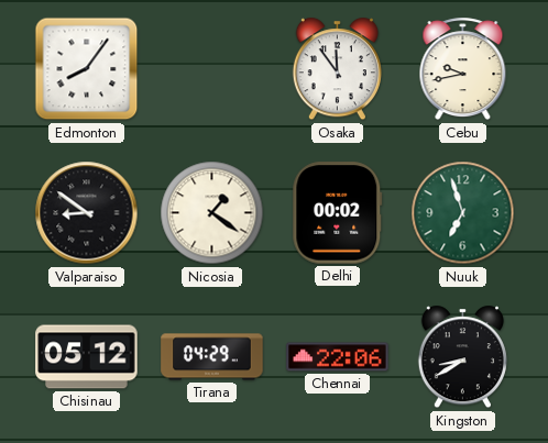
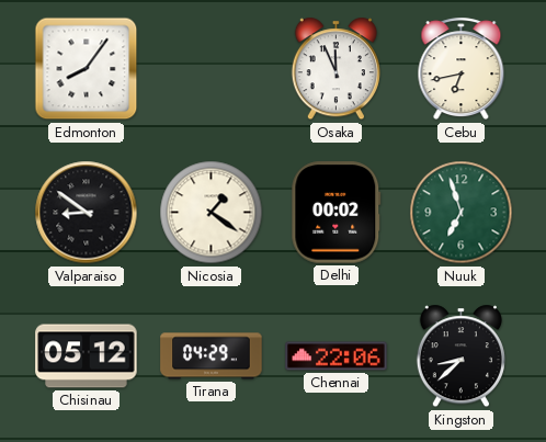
Osaka: 11:54 -> 11:56 (335, 69)
Cebu: 9:43 -> 6:43 (462, 69)
Kingston: 8:40 -> 8:38 (460, 356)
